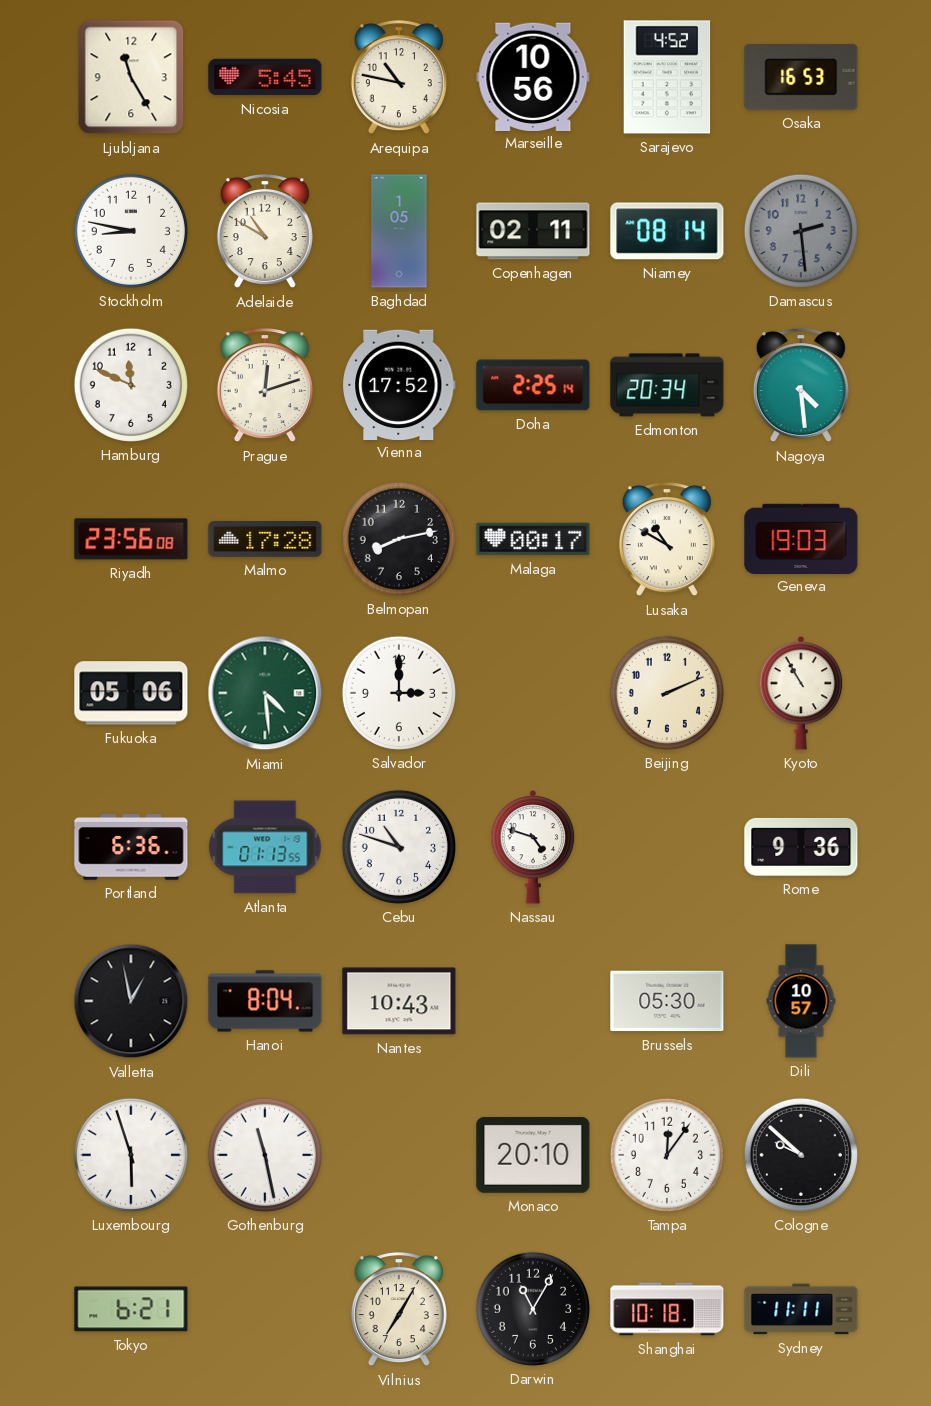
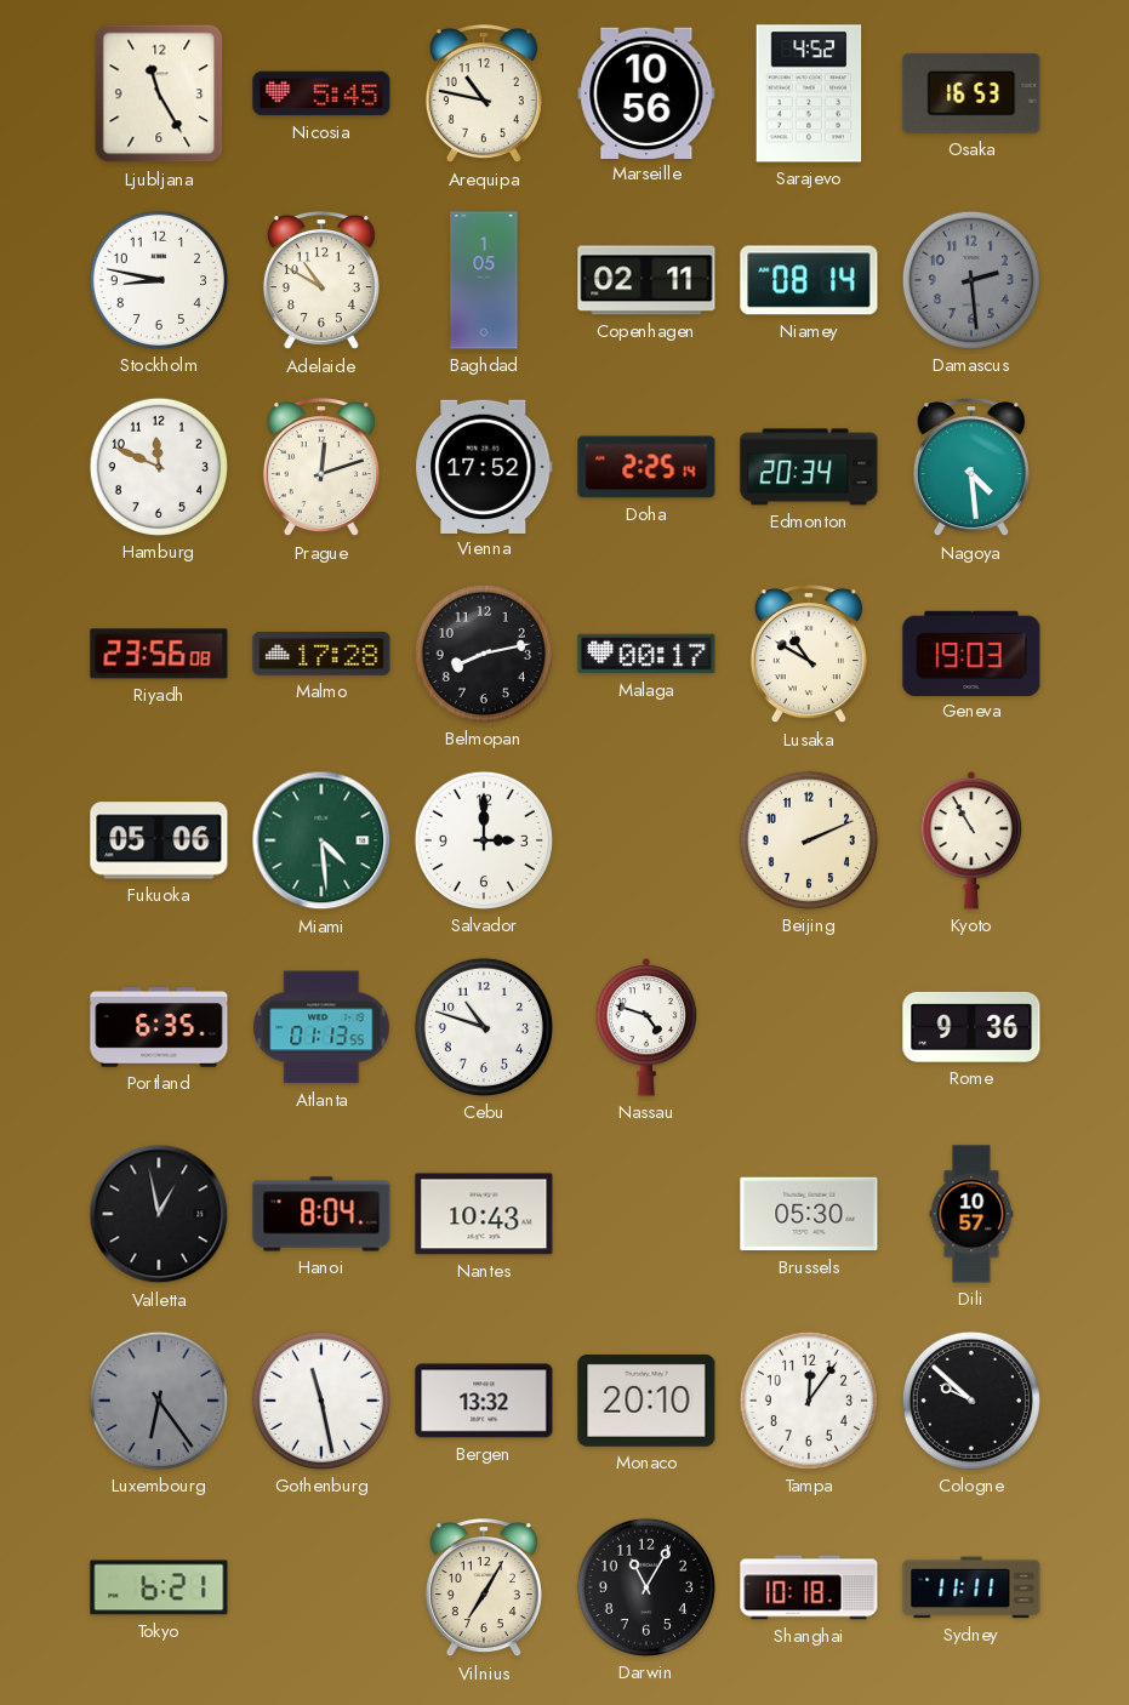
Portland: 6:36 -> 6:35 (159, 1027)
Luxembourg: 5:57 -> 6:24 (159, 1401)
Luxembourg dial: white -> grey (159, 1401)
Bergen: none -> 13:32 (484, 1401)
